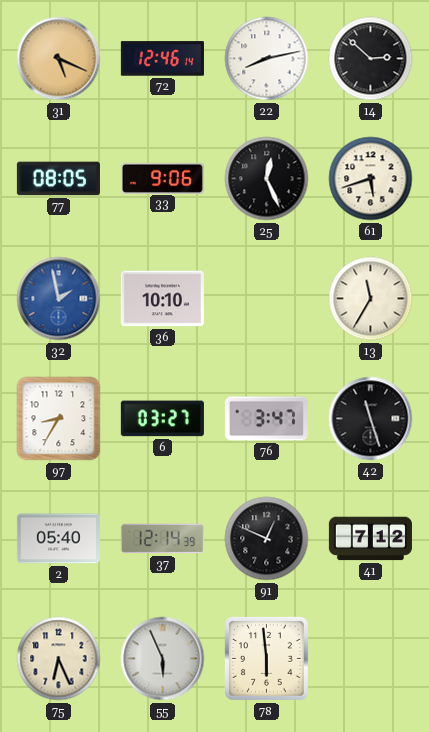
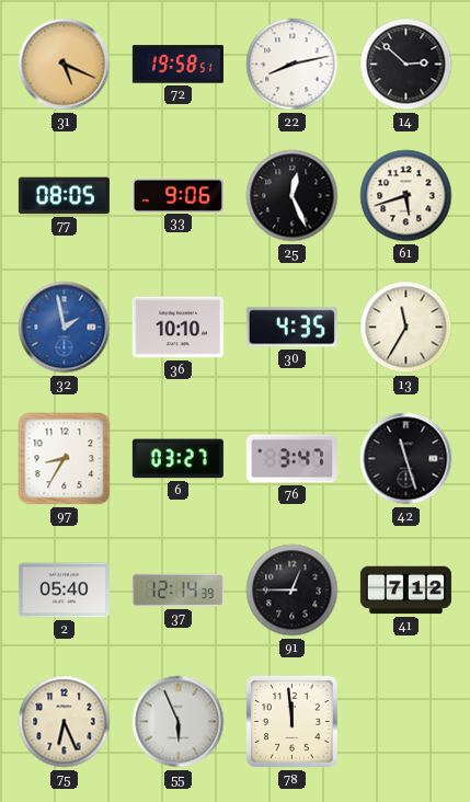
72: 12:46 -> 19:58 (177, 65)
30: none -> 4:35 (291, 328)
91: 12:49 -> 12:45 (293, 591)
78: 5:59 -> 11:59 (291, 721)
